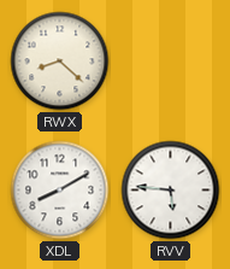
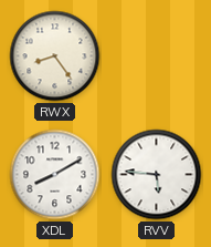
RWX: 8:22 -> 8:24 (55, 56)
